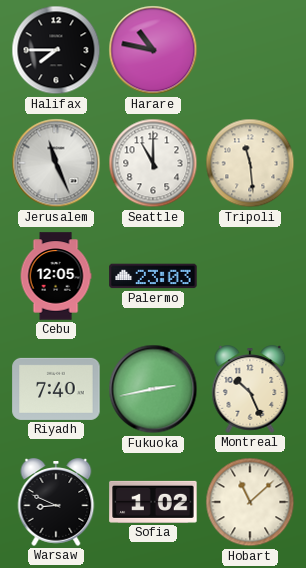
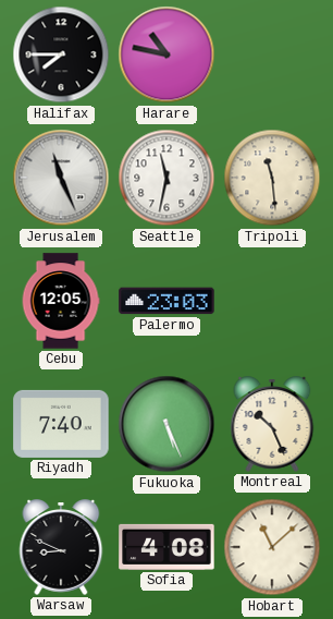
Seattle: 11:00 -> 11:32 (166, 178)
Fukuoka: 2:43 -> 5:26 (166, 424)
Sofia: 1:02 -> 4:08 (166, 547)
